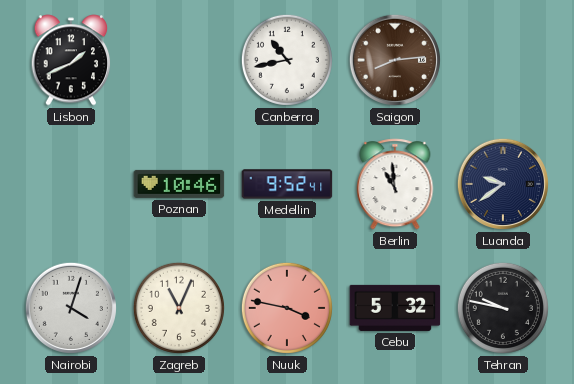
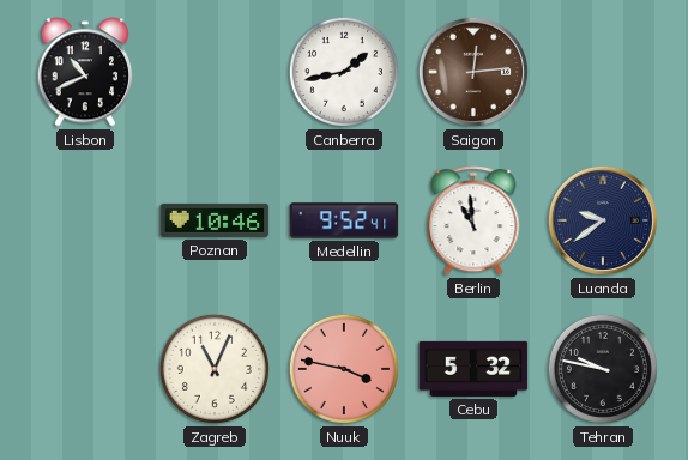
Lisbon: 1:41 -> 10:41 (85, 72)
Canberra: 10:43 -> 1:43 (344, 72)
Saigon: 8:14 -> 12:14 (473, 72)
Nairobi: 4:03 -> none (71, 308)
